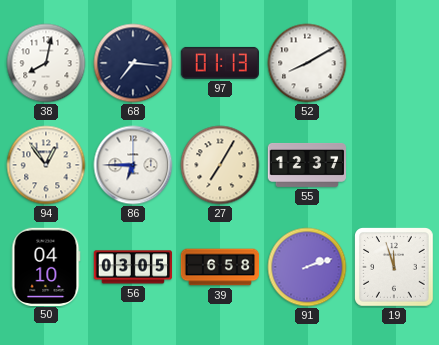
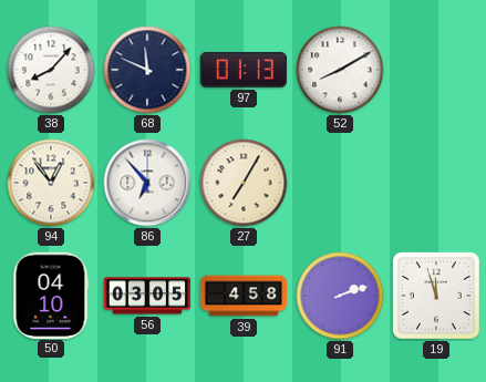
38: 8:02 -> 8:07 (51, 70)
68: 7:16 -> 11:49 (147, 70)
86: 6:45 -> 6:53 (147, 183)
55: 12:37 -> none (307, 165)
39: 6:58 -> 4:58 (244, 296)
